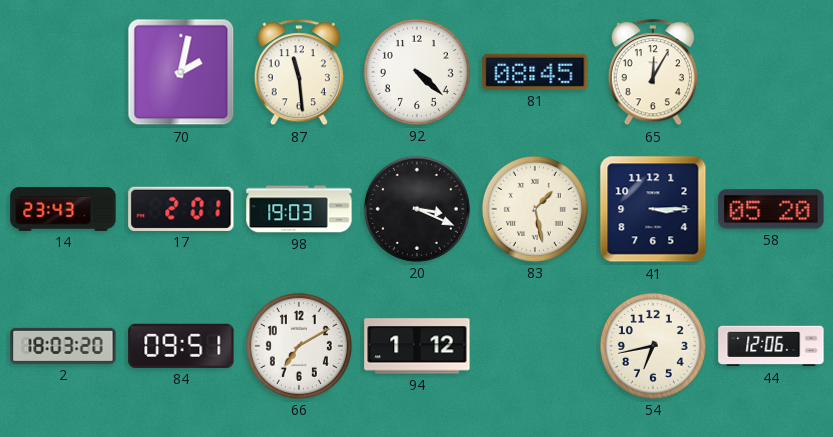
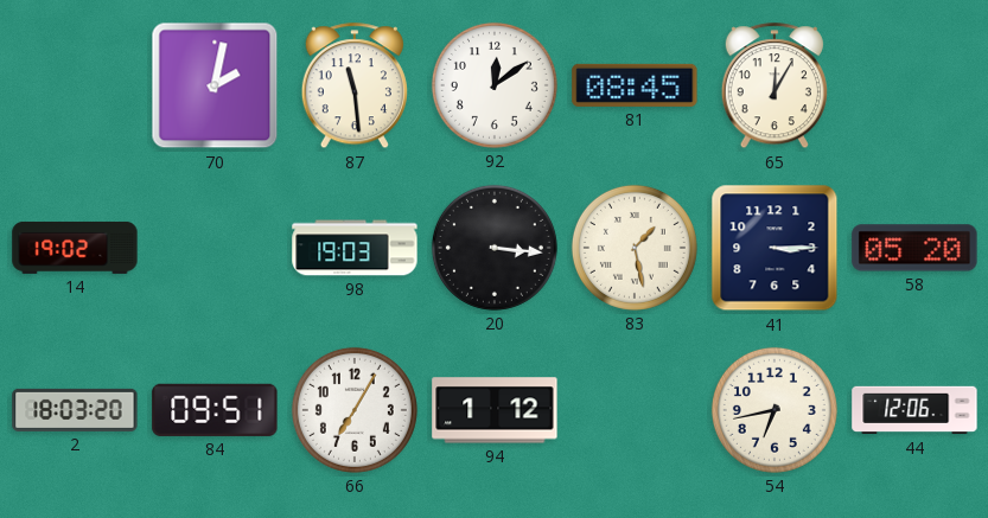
92: 4:22 -> 12:09 (495, 85)
14: 23:43 -> 19:02 (75, 248)
17: 2:01 -> none (181, 209)
20: 3:19 -> 3:16 (495, 248)
66: 7:10 -> 7:05 (355, 410)
